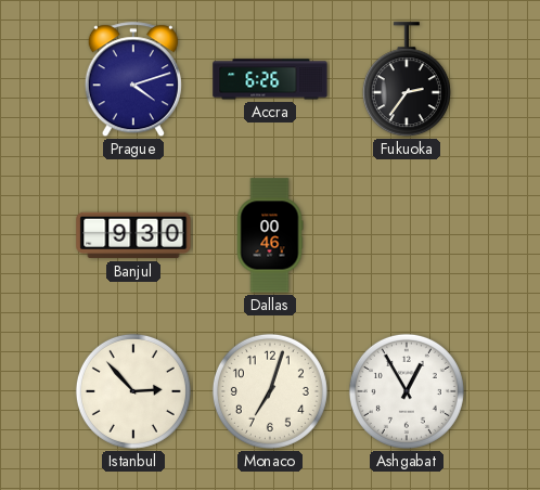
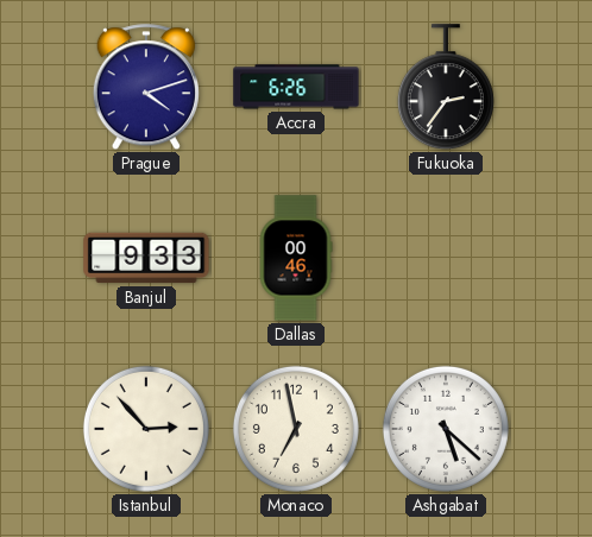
Banjul: 9:30 -> 9:33 (146, 258)
Monaco: 7:03 -> 6:58 (296, 429)
Ashgabat: 12:55 -> 5:22 (446, 429)
